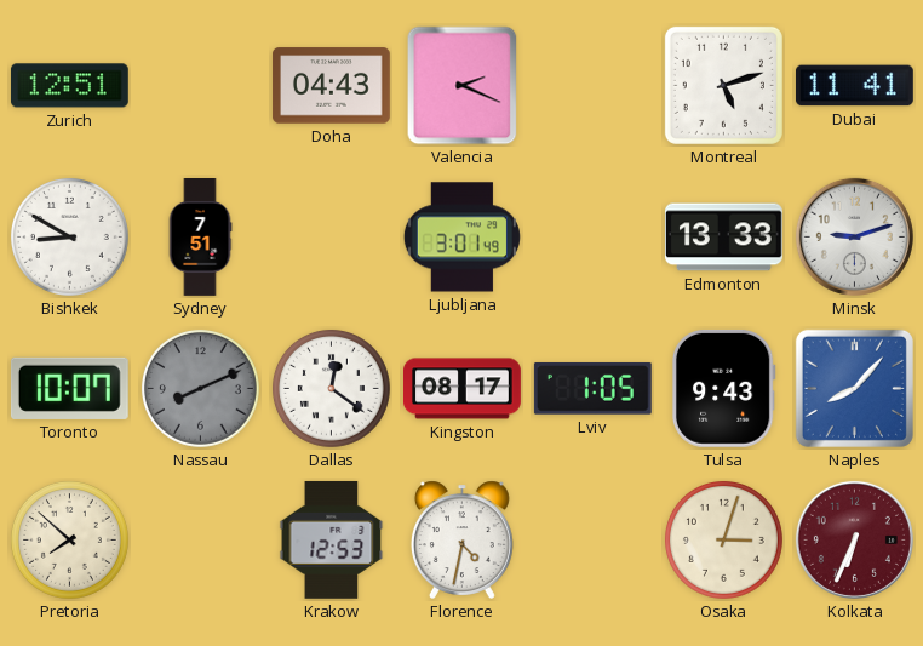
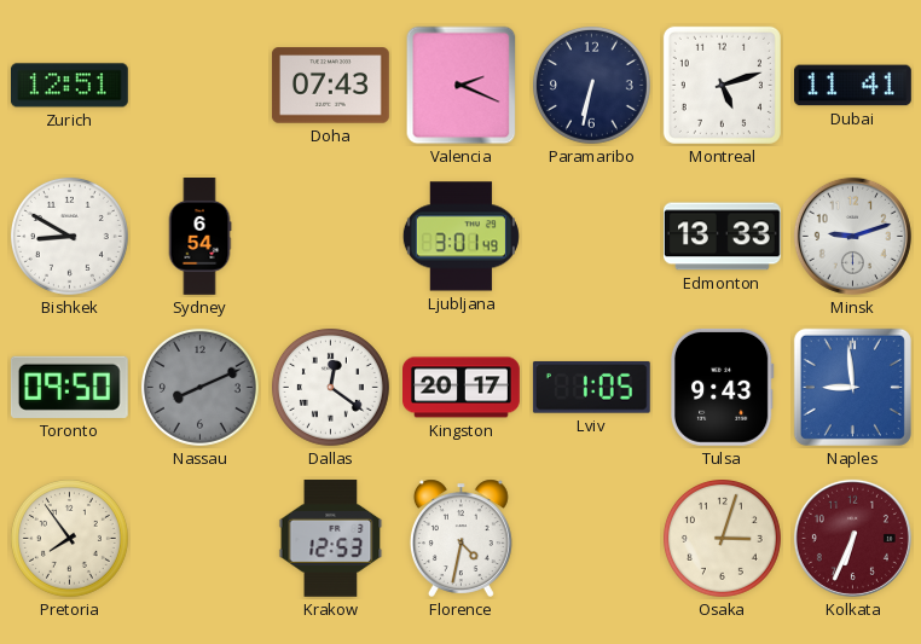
Doha: 04:43 -> 07:43 (330, 86)
Paramaribo: none -> 6:32 (591, 85)
Sydney: 7:51 -> 6:54 (199, 237)
Toronto: 10:07 -> 09:50 (69, 387)
Kingston: 08:17 -> 20:17 (462, 388)
Naples: 8:07 -> 8:59 (852, 387)
Pretoria: 7:52 -> 7:54 (69, 538)
